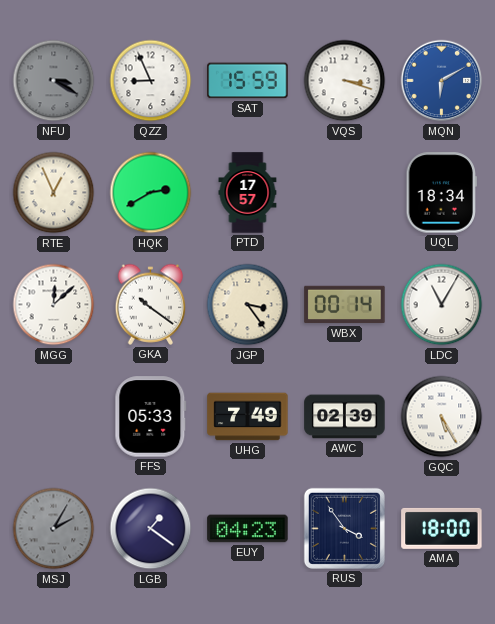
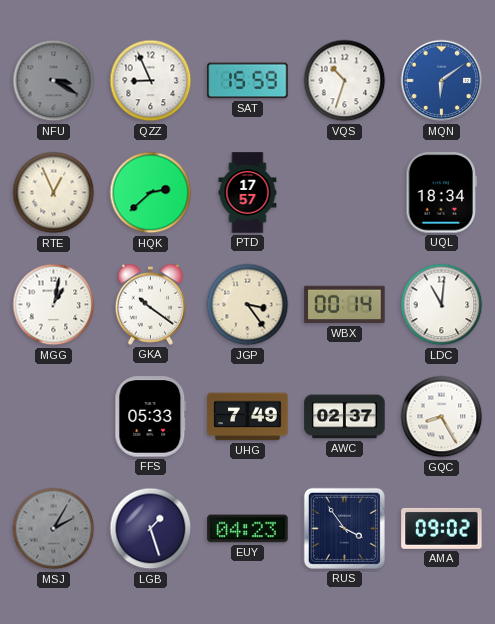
VQS: 3:18 -> 10:33 (345, 81)
MQN: 6:10 -> 6:09 (442, 81)
HQK: 2:40 -> 2:38 (151, 193)
MGG: 12:08 -> 1:02 (54, 305)
LDC: 11:05 -> 11:01 (442, 305)
AWC: 02:39 -> 02:37 (345, 417)
GQC: 5:25 -> 8:25 (442, 417)
LGB: 1:21 -> 1:27 (151, 529)
AMA: 18:00 -> 09:02 (442, 528)
